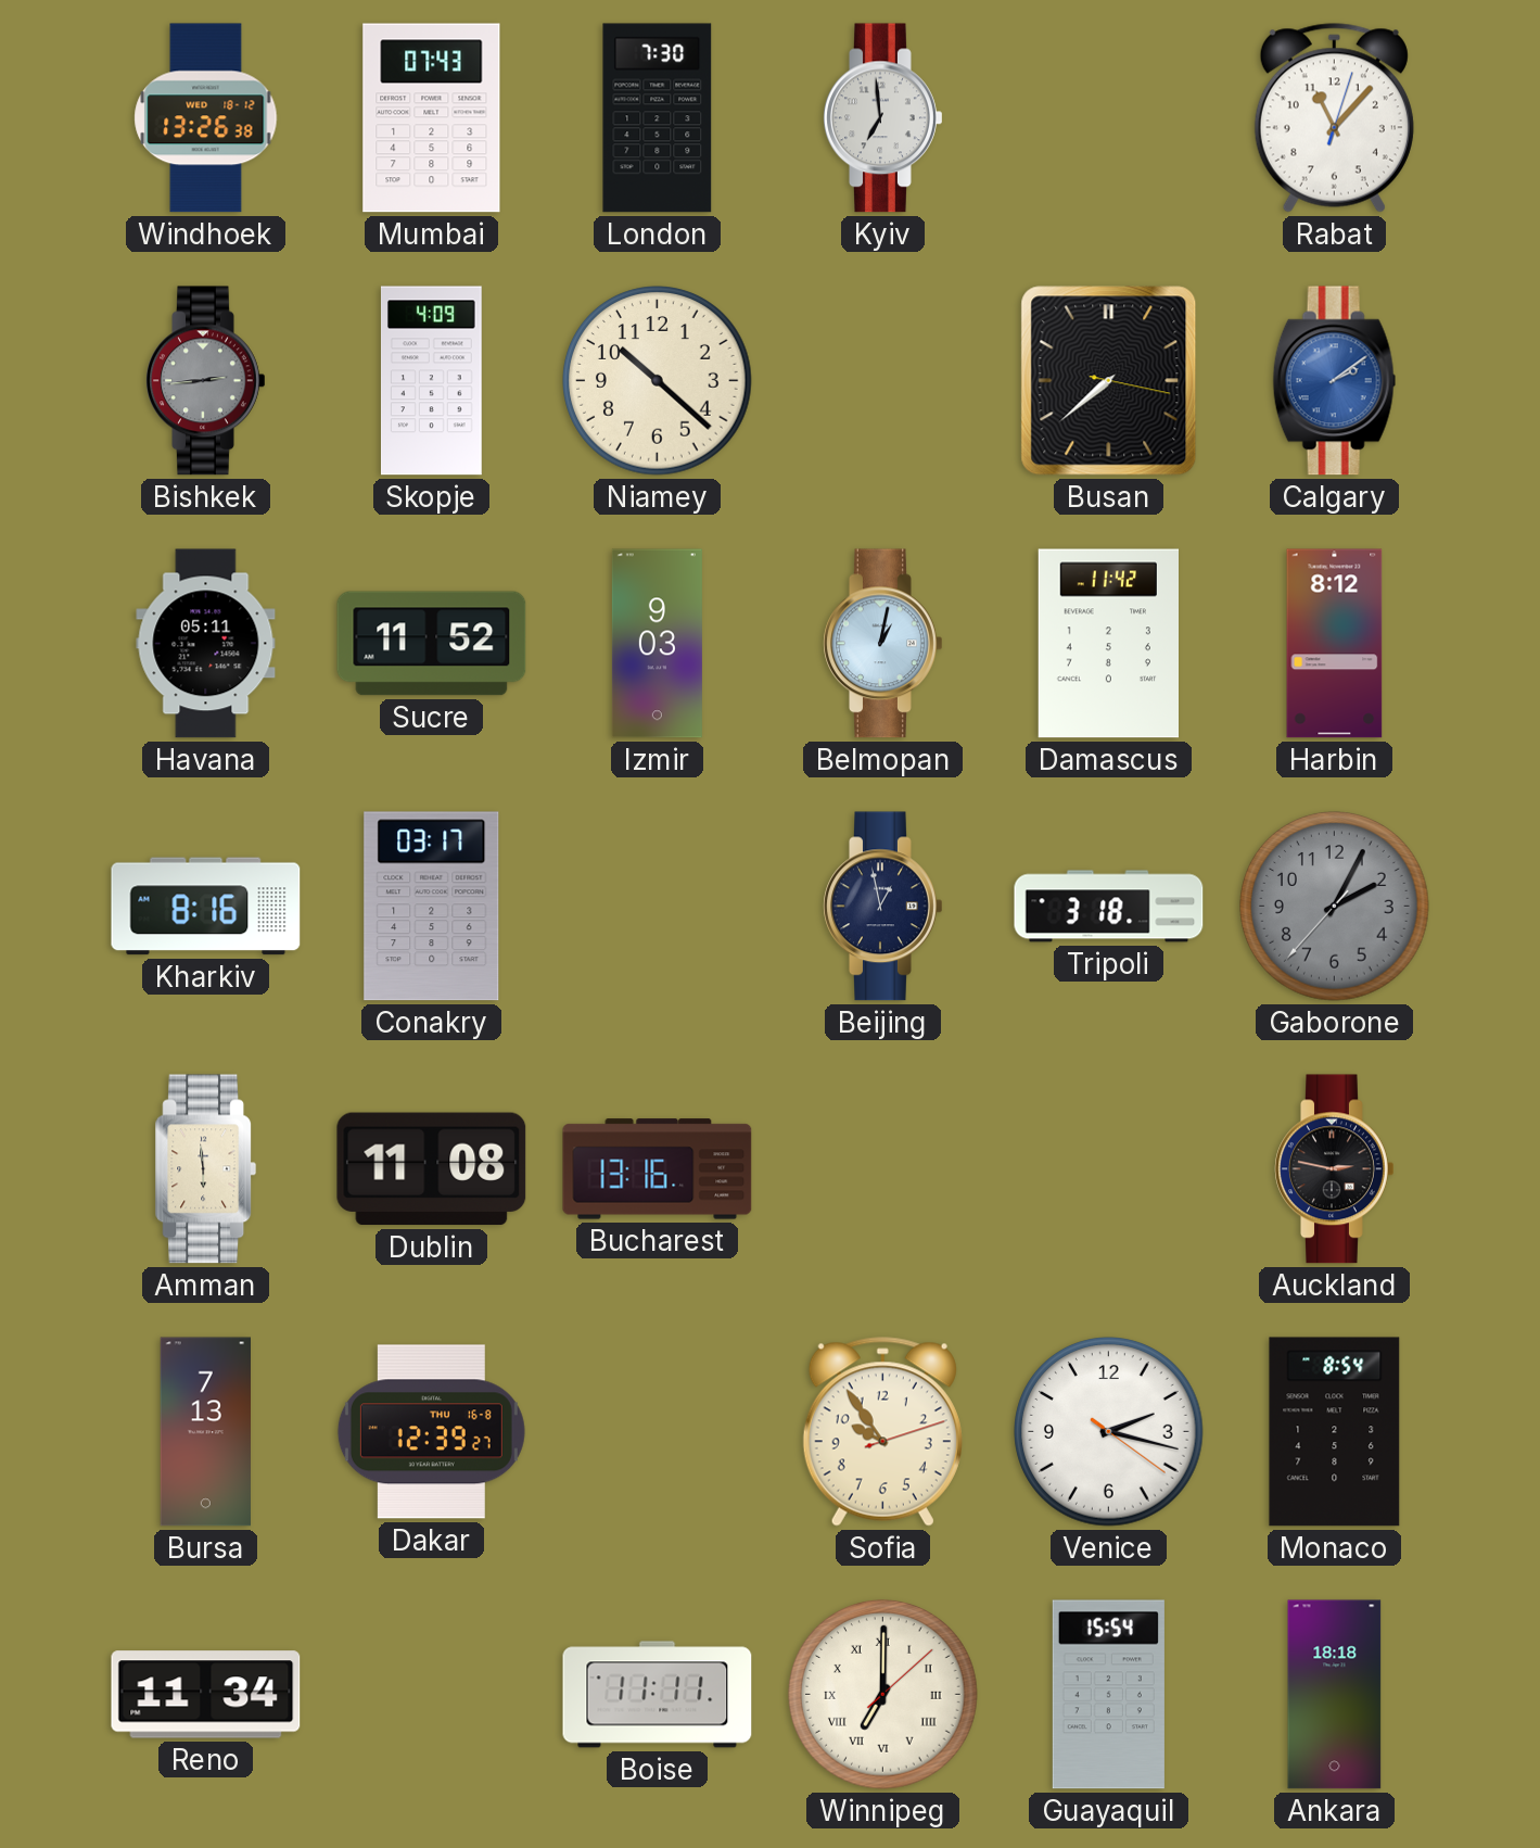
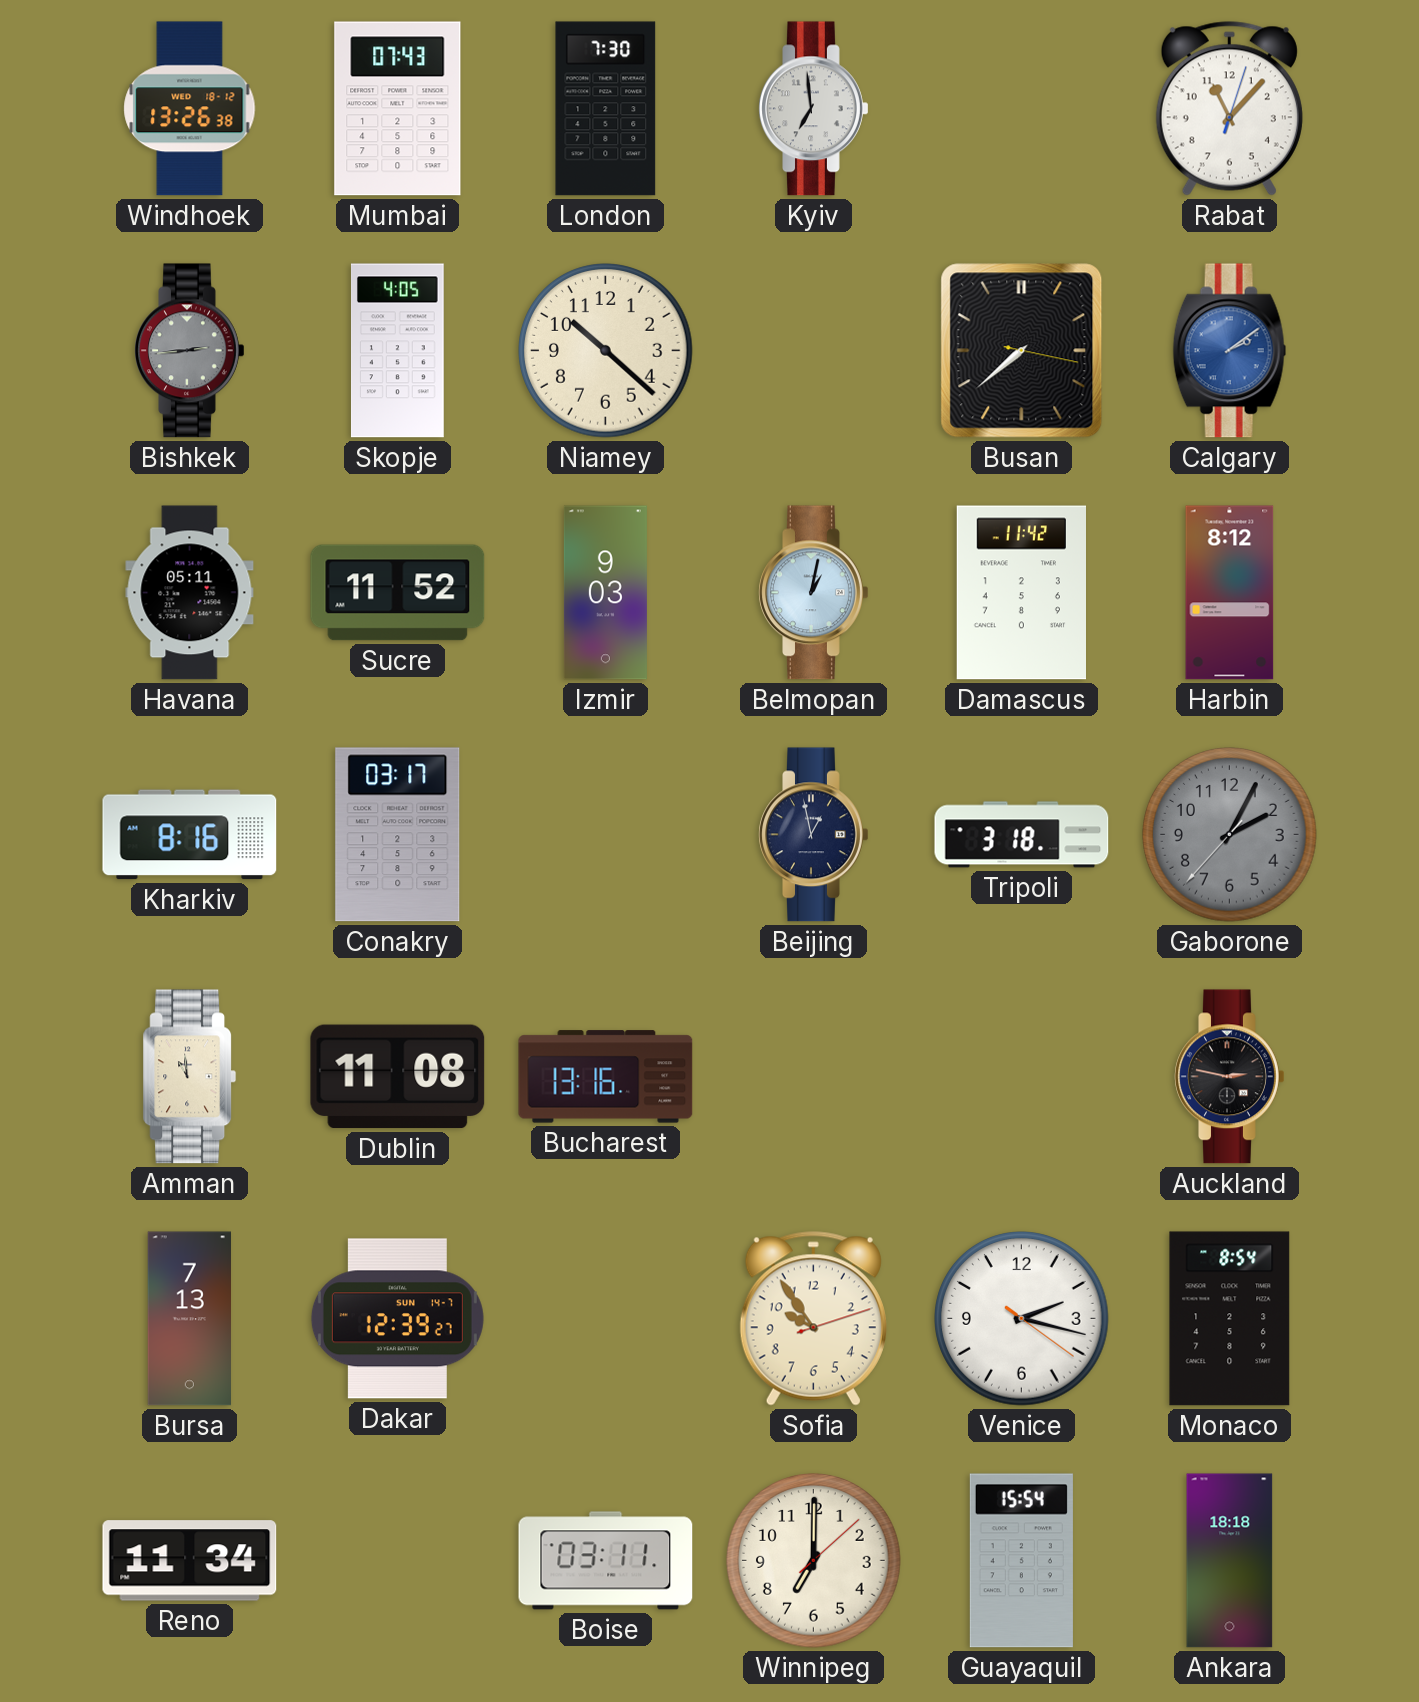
Skopje: 4:09 -> 4:05 (397, 351)
Amman: 5:59 -> 10:59 (190, 1077)
Dakar date: THU 16-8 -> SUN 14-7 (397, 1319)
Boise: 11:11 -> 03:11 (606, 1561)
Winnipeg numerals: Roman -> Arabic (814, 1561)
